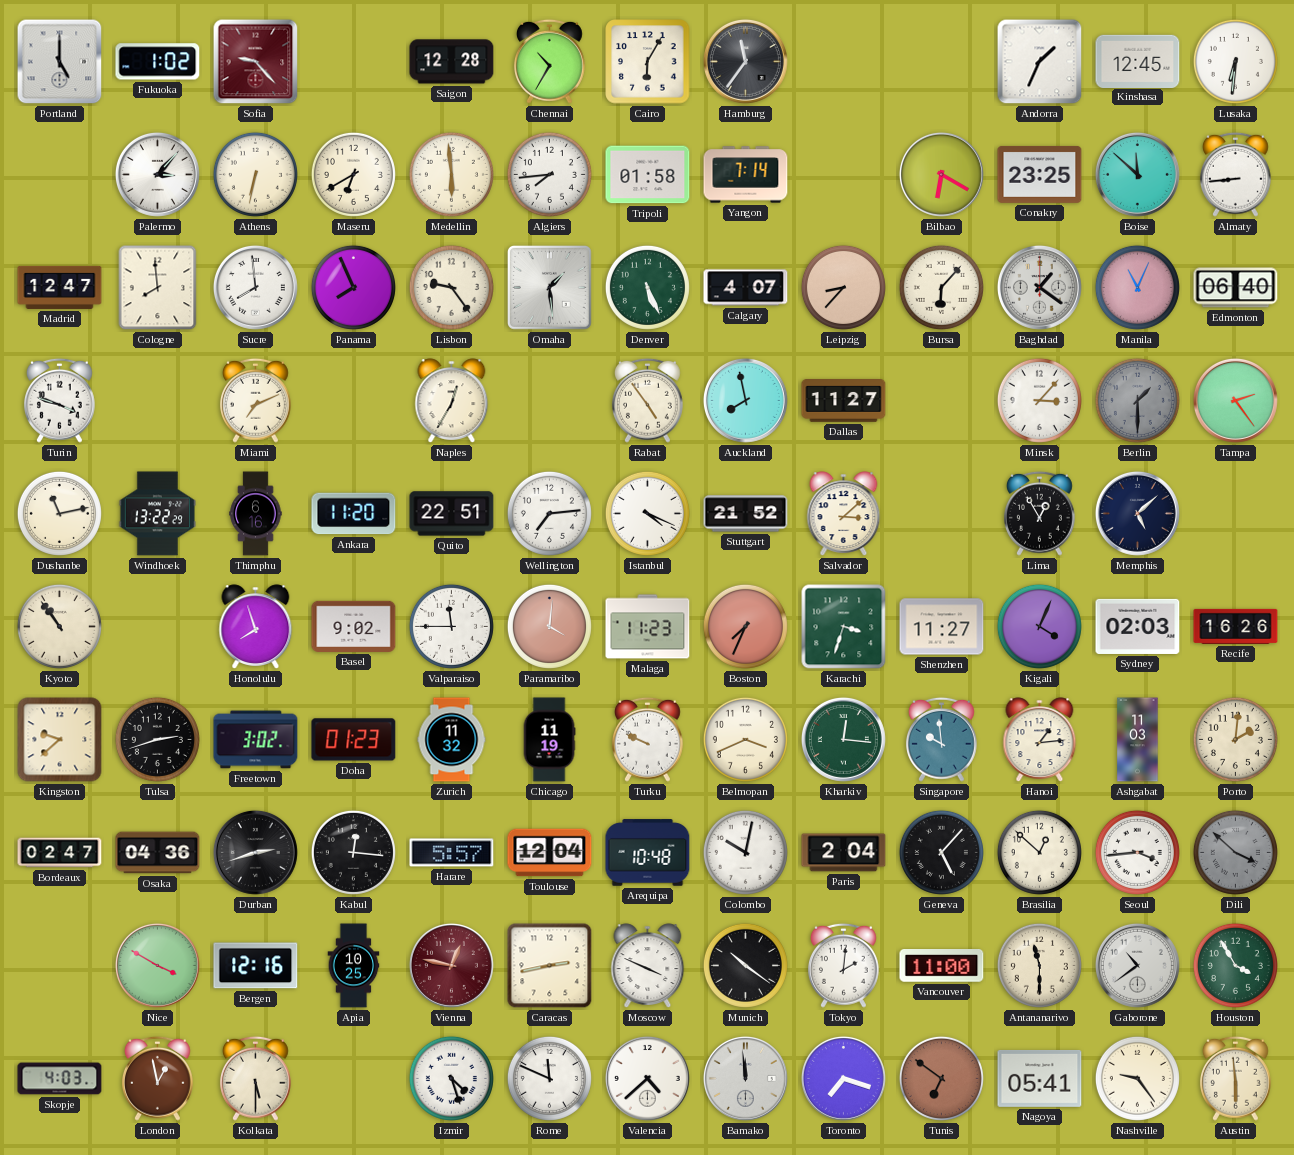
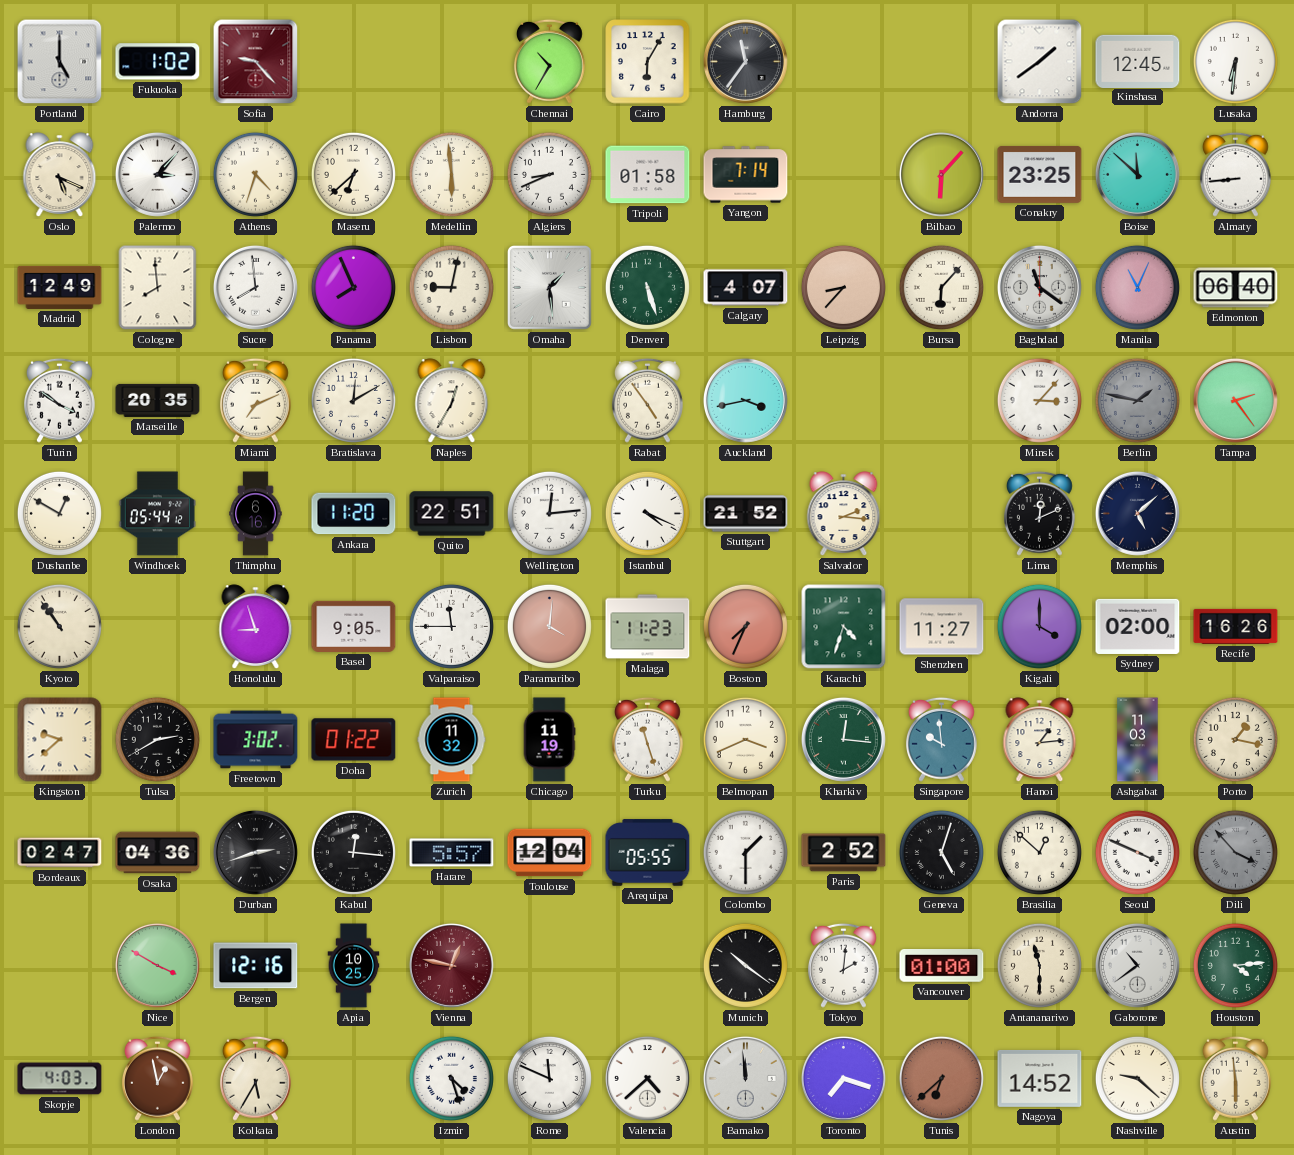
Saigon: 12:28 -> none (452, 62)
Andorra: 1:34 -> 1:39 (1040, 62)
Oslo: none -> 5:19 (60, 175)
Athens: 6:32 -> 4:33 (255, 174)
Maseru: 6:40 -> 6:38 (353, 174)
Algiers: 7:44 -> 8:41 (549, 174)
Bilbao: 6:20 -> 6:07 (941, 174)
Madrid: 12:47 -> 12:49 (60, 287)
Lisbon: 9:24 -> 9:02 (451, 287)
Denver: 5:26 -> 5:27 (647, 287)
Baghdad: 1:21 -> 11:21 (1039, 287)
Turin: 3:48 -> 3:51 (59, 400)
Marseille: none -> 20:35 (158, 400)
Bratislava: none -> 12:10 (353, 400)
Auckland: 7:58 -> 3:43 (745, 400)
Dallas: 11:27 -> none (844, 401)
Berlin: 1:30 -> 1:47 (1137, 400)
Dushanbe: 11:13 -> 12:50 (59, 513)
Windhoek: 13:22 -> 05:44 (157, 514)
Wellington: 7:14 -> 12:14 (549, 513)
Salvador: 3:08 -> 2:16 (844, 514)
Lima: 12:55 -> 12:11 (1039, 513)
Honolulu: 7:57 -> 8:57 (256, 627)
Basel: 9:02 -> 9:05 (354, 626)
Karachi: 3:33 -> 4:33 (844, 627)
Kigali: 4:04 -> 4:00 (1039, 626)
Sydney: 02:03 -> 02:00 (1138, 626)
Tulsa: 2:42 -> 2:40 (157, 739)
Doha: 01:23 -> 01:22 (354, 740)
Turku: 9:49 -> 11:27 (647, 739)
Porto: 2:01 -> 1:17 (1235, 739)
Arequipa: 10:48 -> 05:55 (648, 853)
Colombo: 10:02 -> 1:30 (745, 852)
Paris: 2:04 -> 2:52 (844, 853)
Geneva: 5:07 -> 5:03 (941, 852)
Seoul: 3:44 -> 3:49 (1137, 852)
Dili: 3:52 -> 3:53 (1235, 852)
Caracas: 2:43 -> none (550, 966)
Moscow: 3:49 -> none (648, 966)
Vancouver: 11:00 -> 01:00 (942, 966)
Houston: 3:55 -> 4:14 (1235, 965)
Kolkata: 5:30 -> 5:35 (255, 1078)
Tunis: 6:51 -> 6:38 (941, 1078)
Nagoya: 05:41 -> 14:52 (1040, 1078)
Nashville: 9:24 -> 9:22 (1137, 1078)
